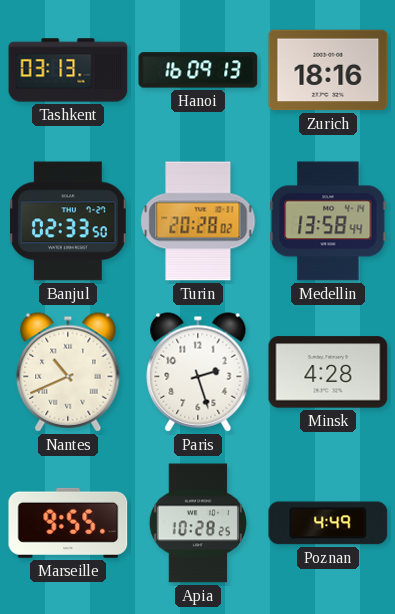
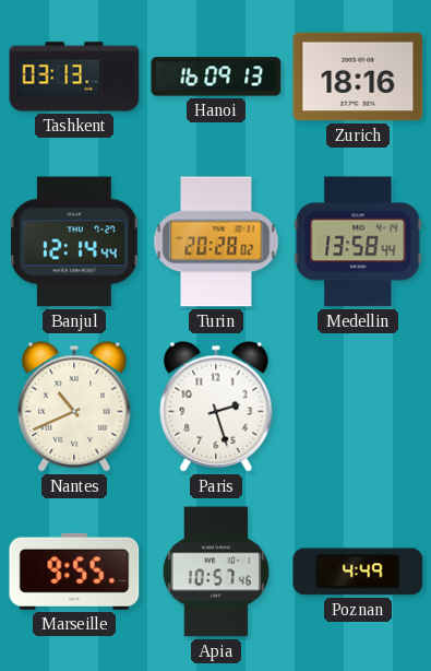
Banjul: 02:33 -> 12:14 (74, 242)
Minsk: 4:28 -> none (328, 372)
Apia: 10:28 -> 10:57 (216, 572)
